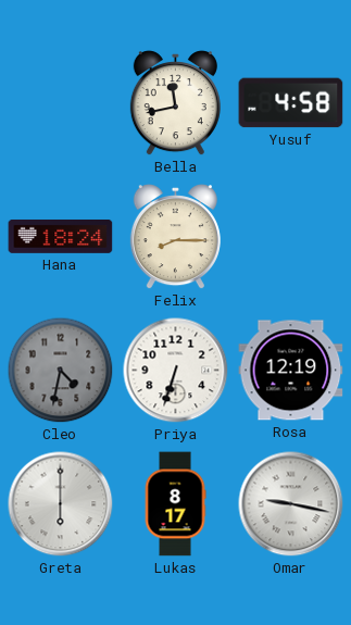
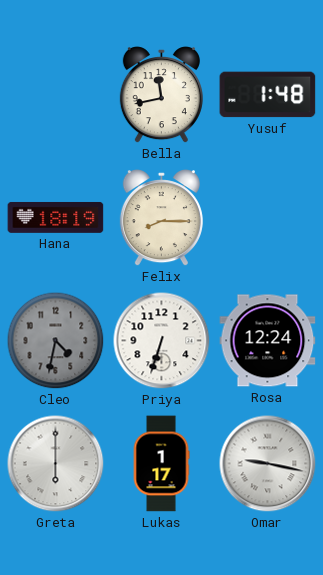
Yusuf: 4:58 -> 1:48 (268, 95)
Hana: 18:24 -> 18:19 (56, 217)
Rosa: 12:19 -> 12:24 (268, 341)
Lukas: 8:17 -> 1:17 (161, 464)
